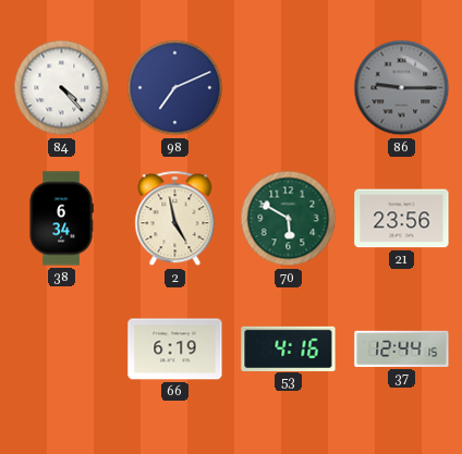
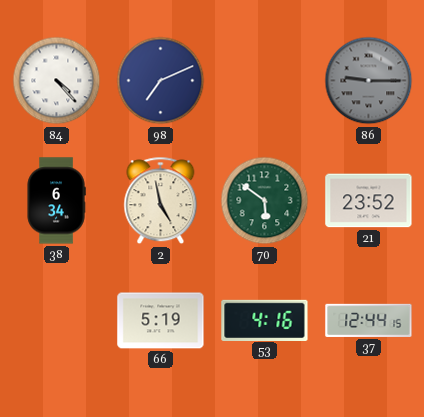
70: 5:50 -> 5:51 (265, 201)
21: 23:56 -> 23:52 (369, 201)
66: 6:19 -> 5:19 (161, 321)
